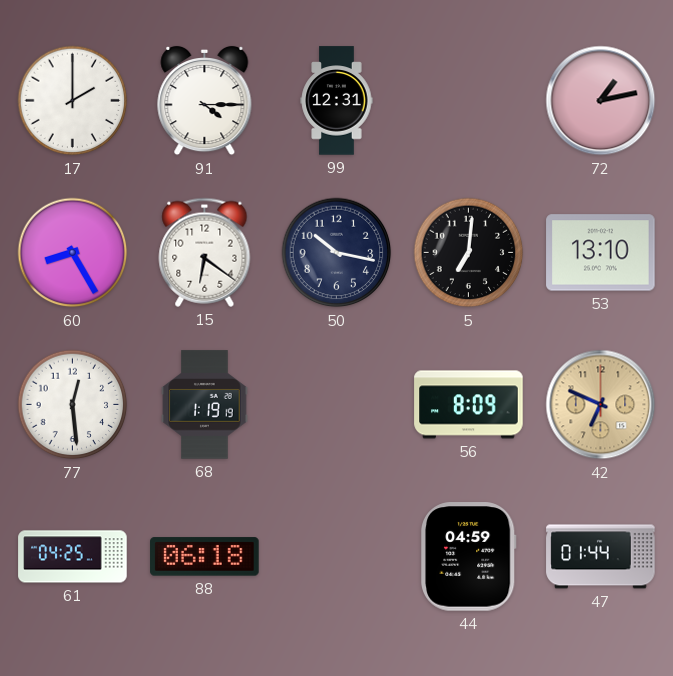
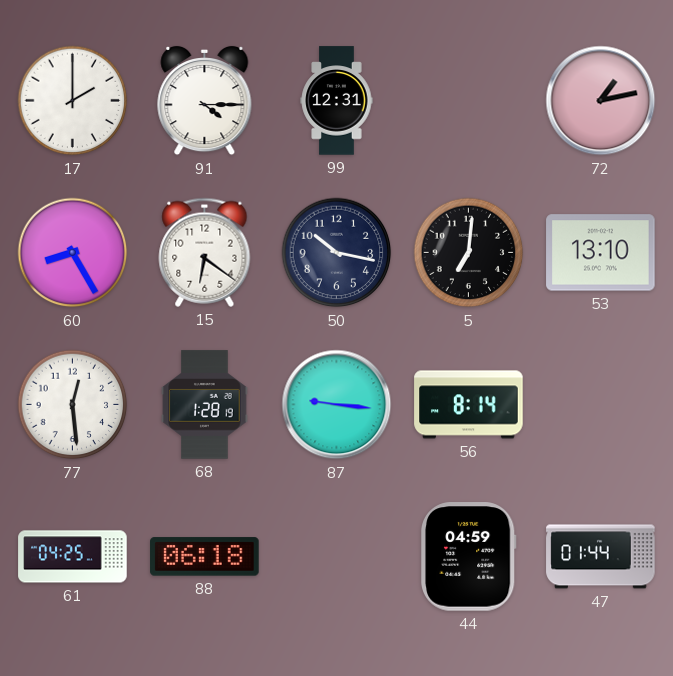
68: 1:19 -> 1:28 (205, 405)
87: none -> 9:16 (337, 405)
56: 8:09 -> 8:14 (469, 405)
42: 6:49 -> none (601, 405)
